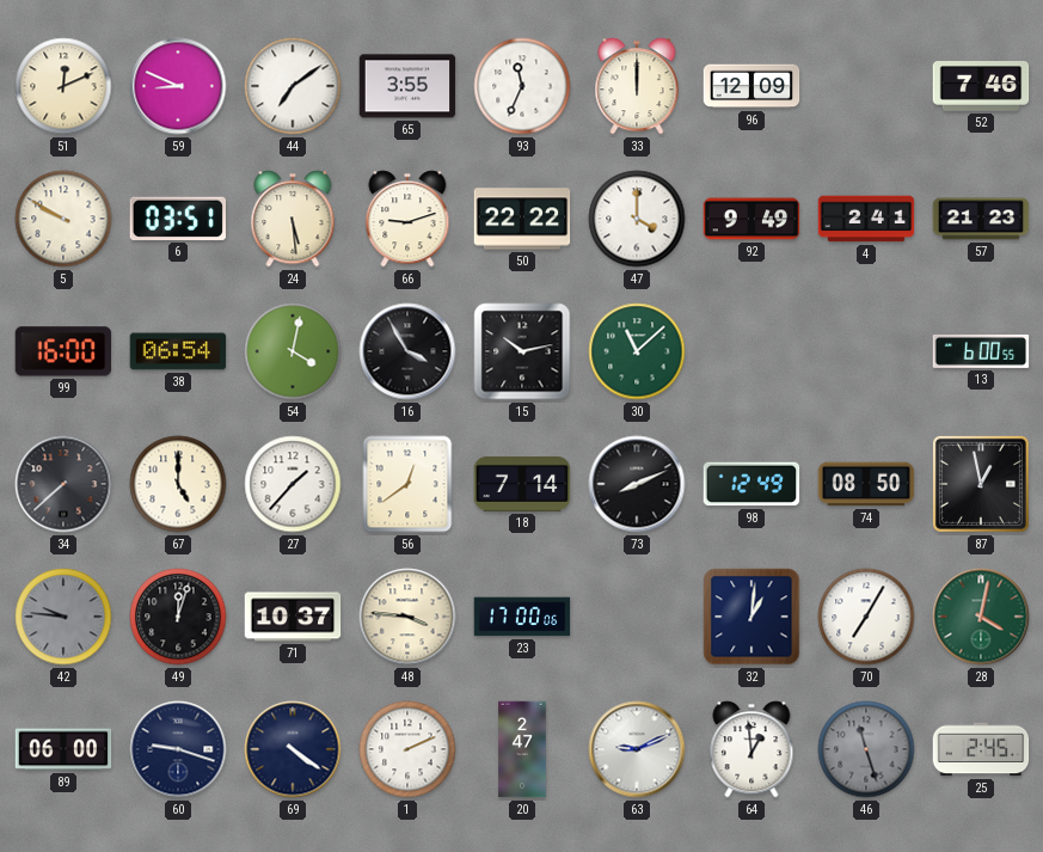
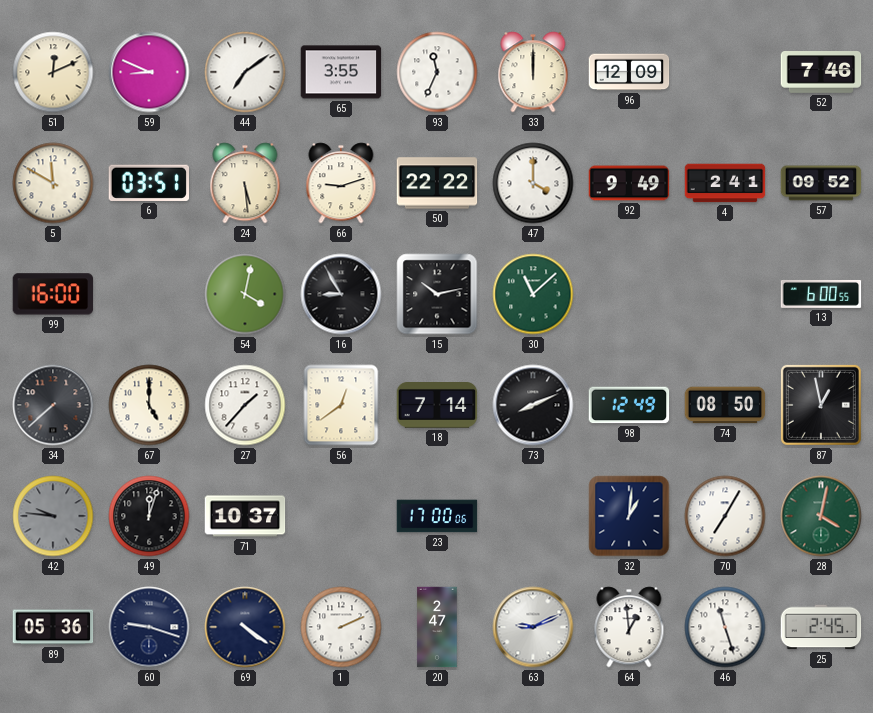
5: 9:50 -> 11:50 (53, 183)
57: 21:23 -> 09:52 (821, 183)
38: 06:54 -> none (178, 351)
16: 3:55 -> 8:55 (341, 294)
48: 3:46 -> none (407, 617)
89: 06:00 -> 05:36 (53, 627)
46 dial: grey -> white (725, 627)
